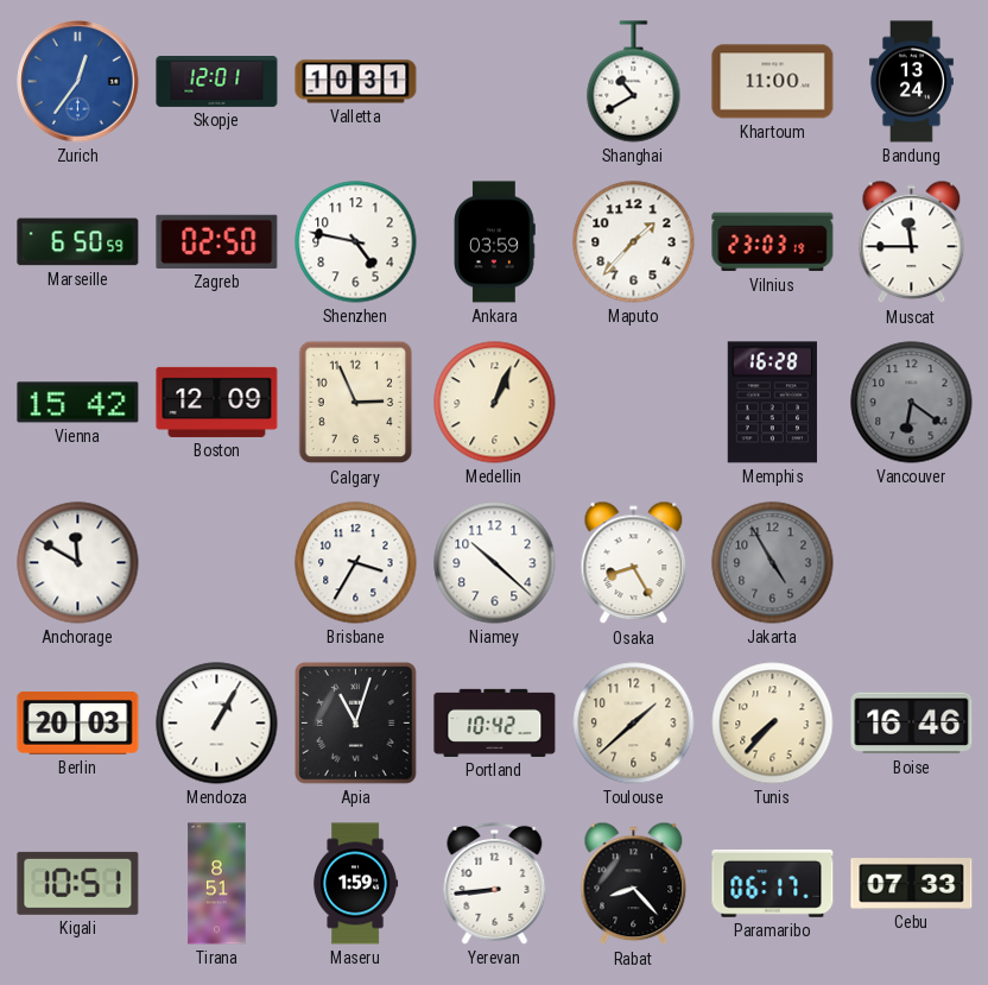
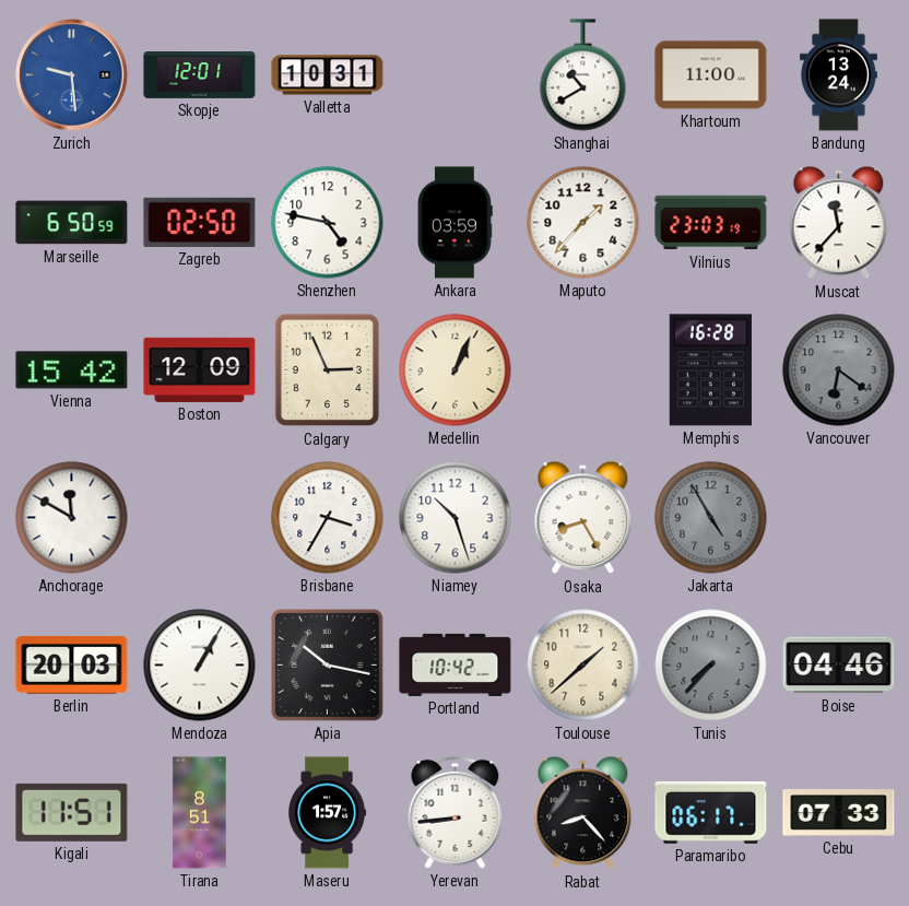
Zurich: 12:36 -> 9:29 (72, 75)
Muscat: 11:45 -> 11:37 (839, 223)
Niamey: 10:22 -> 10:27 (456, 518)
Apia: 11:03 -> 10:17 (328, 666)
Tunis dial: cream -> grey (711, 666)
Boise: 16:46 -> 04:46 (839, 666)
Kigali: 10:51 -> 11:51 (72, 812)
Maseru: 1:59 -> 1:57 (328, 813)
